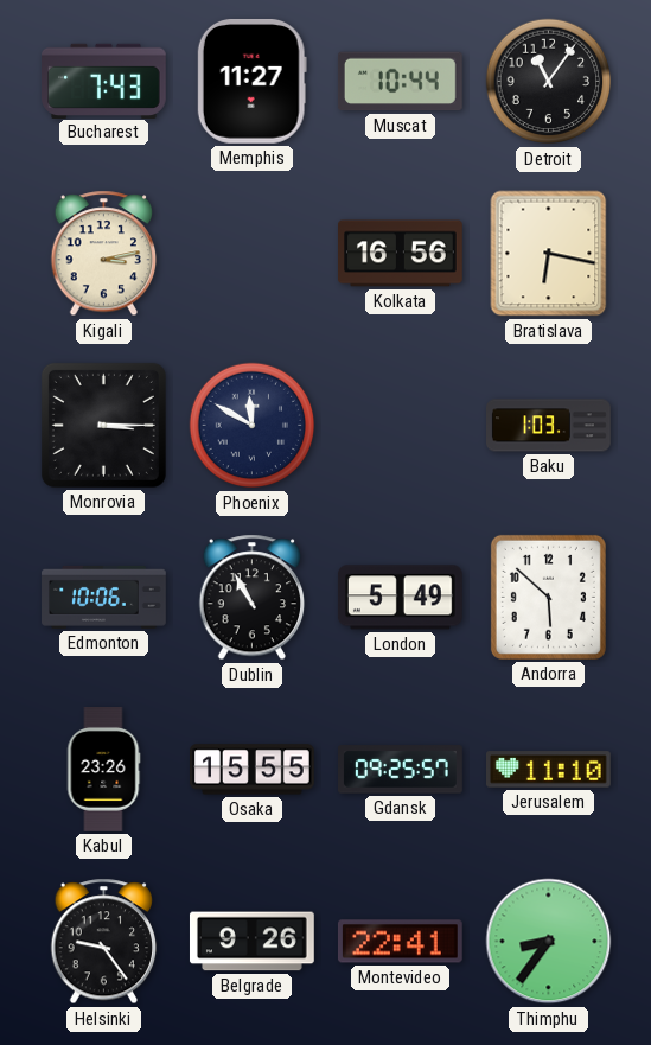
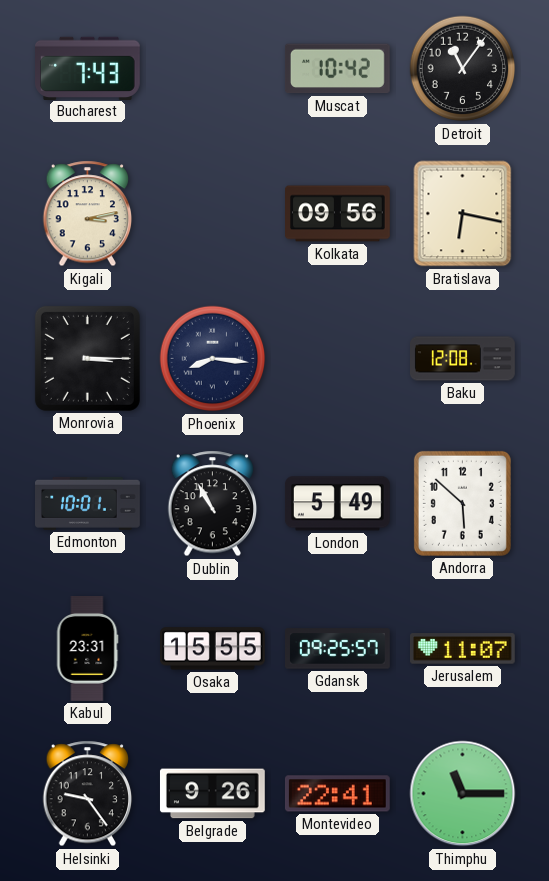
Memphis: 11:27 -> none (251, 81)
Muscat: 10:44 -> 10:42 (337, 69)
Kolkata: 16:56 -> 09:56 (338, 214)
Phoenix: 11:50 -> 8:16 (213, 359)
Baku: 1:03 -> 12:08 (463, 359)
Edmonton: 10:06 -> 10:01 (88, 503)
Kabul: 23:26 -> 23:31 (87, 649)
Jerusalem: 11:10 -> 11:07 (463, 649)
Thimphu: 8:36 -> 11:15 (463, 794)
